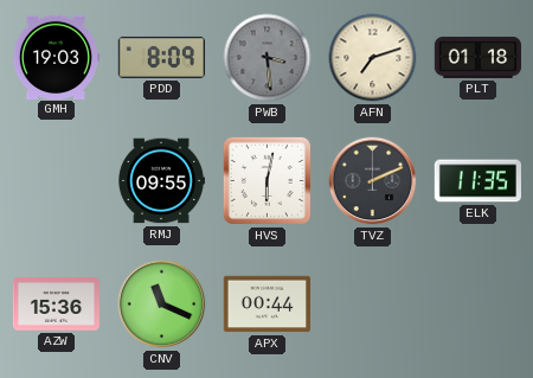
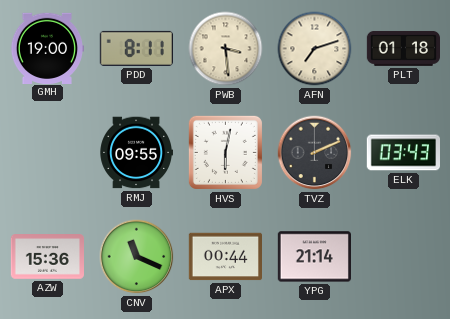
GMH: 19:03 -> 19:00 (46, 48)
PDD: 8:09 -> 8:11 (136, 48)
PWB dial: grey -> cream (226, 49)
ELK: 11:35 -> 03:43 (403, 153)
YPG: none -> 21:14 (314, 257)
